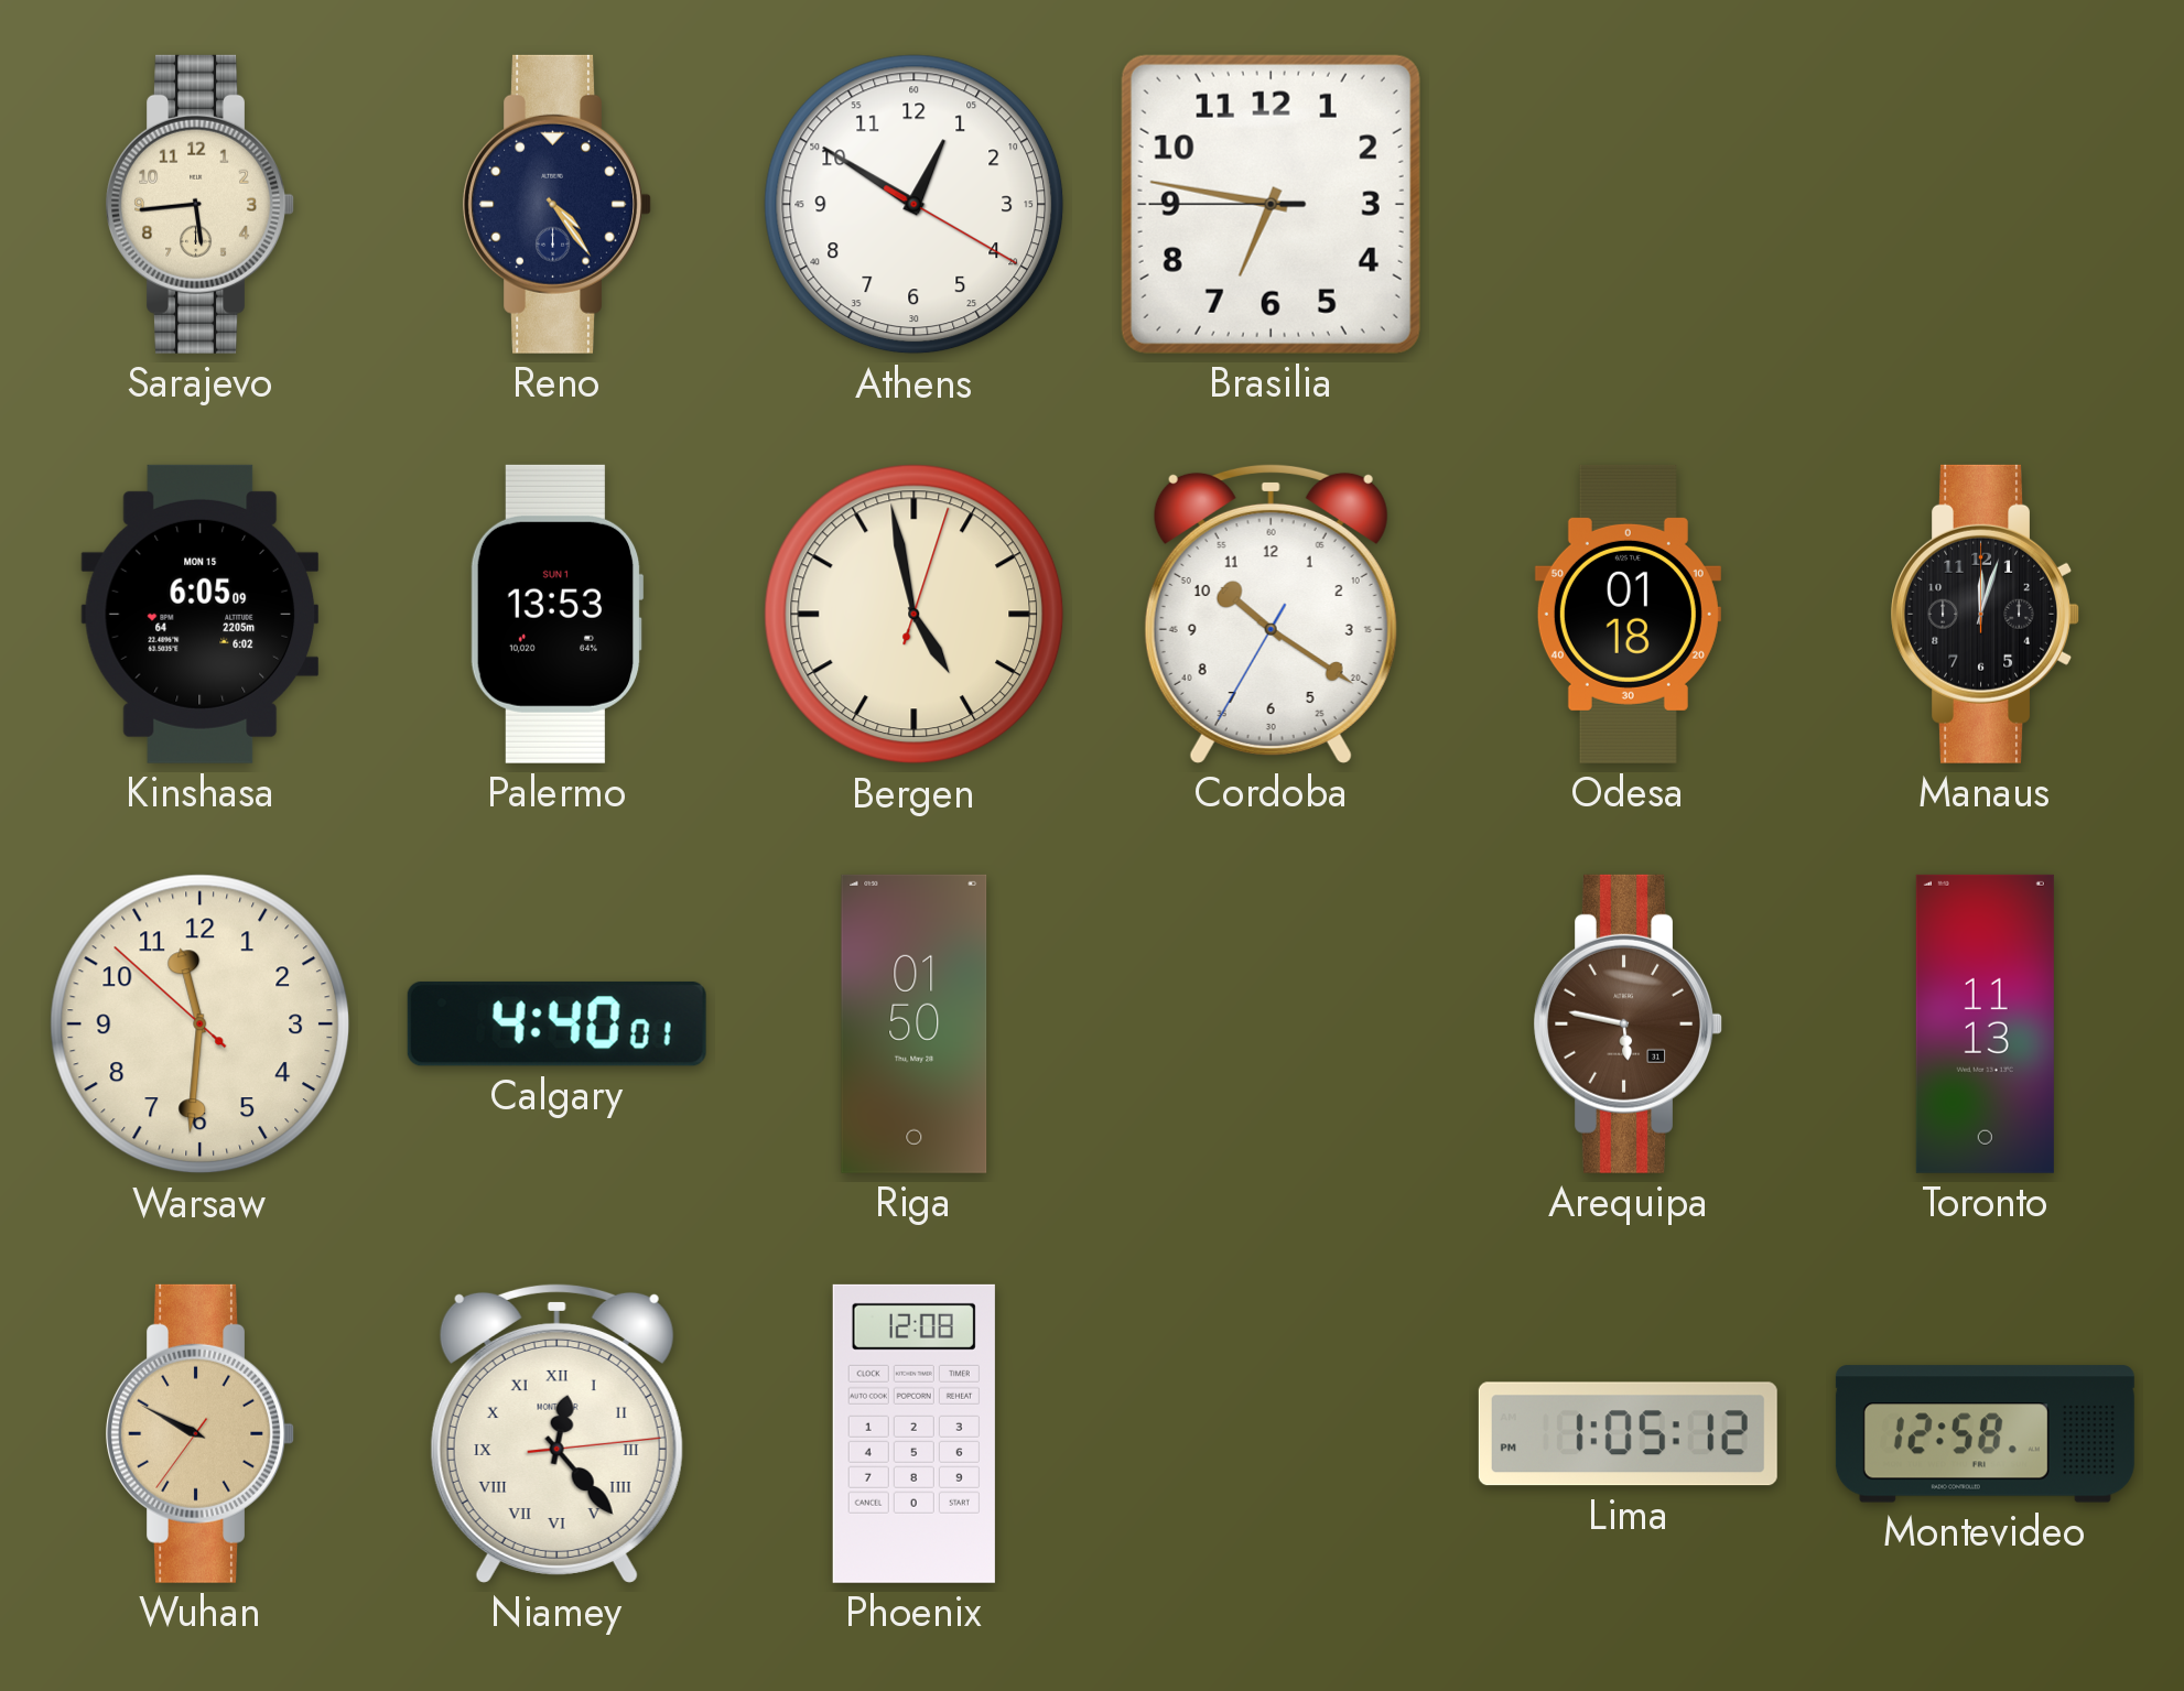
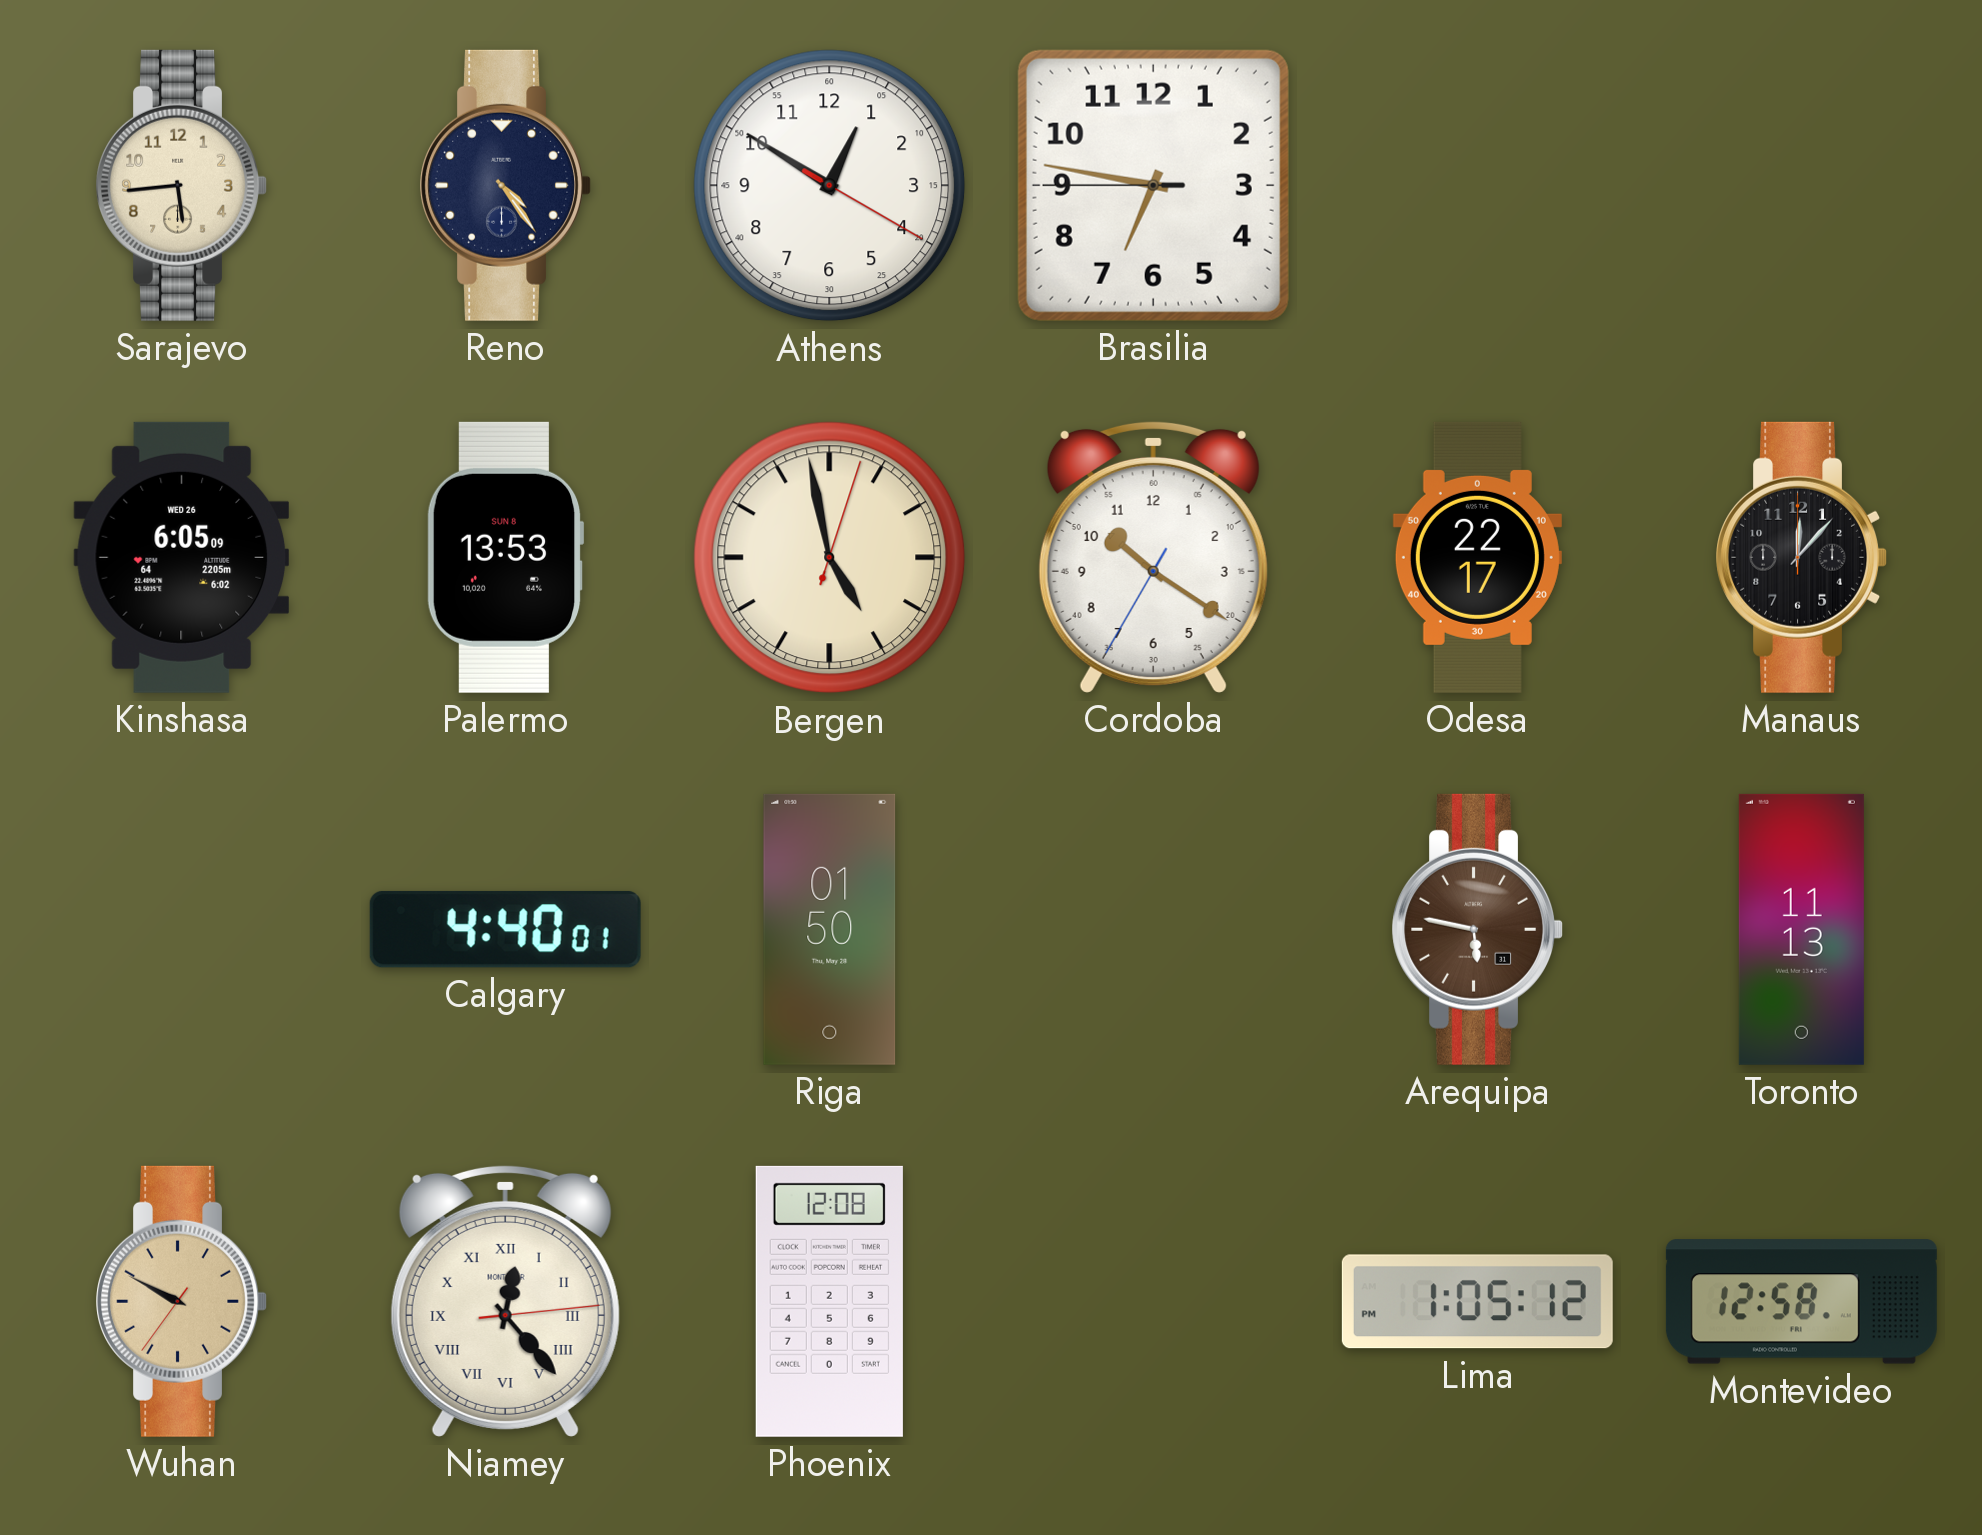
Kinshasa date: MON 15 -> WED 26 (181, 557)
Palermo date: SUN 1 -> SUN 8 (505, 557)
Odesa: 01:18 -> 22:17 (1477, 557)
Manaus: 12:03 -> 12:07 (1801, 557)
Warsaw: 11:30 -> none (201, 1025)
